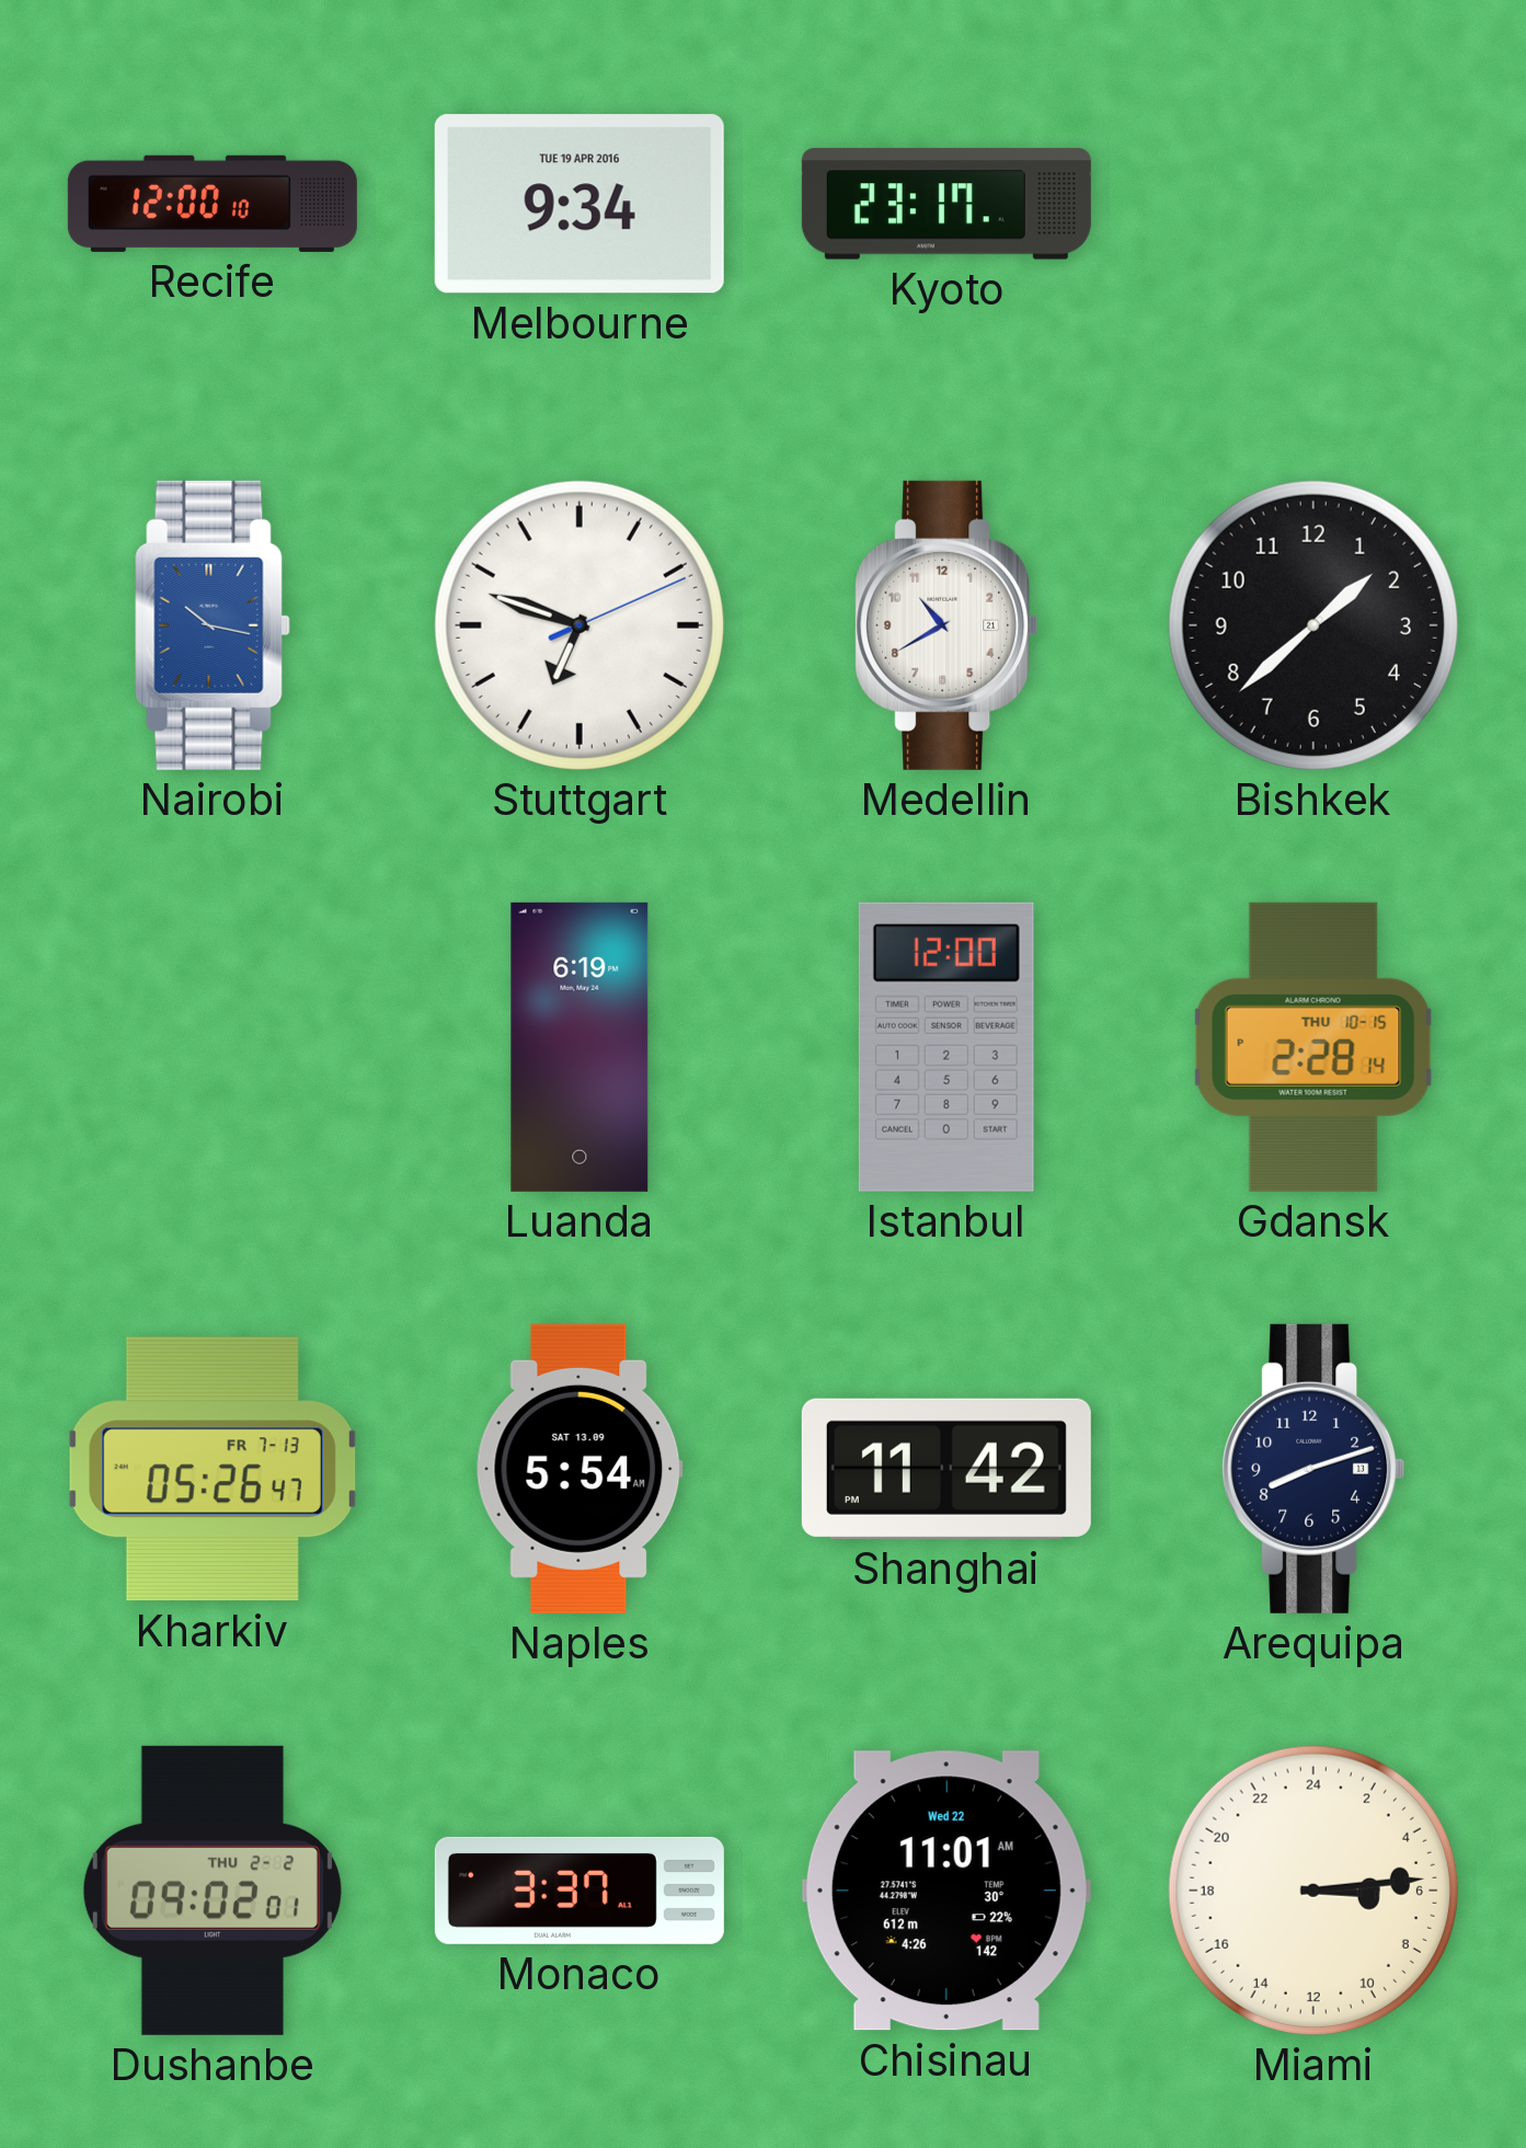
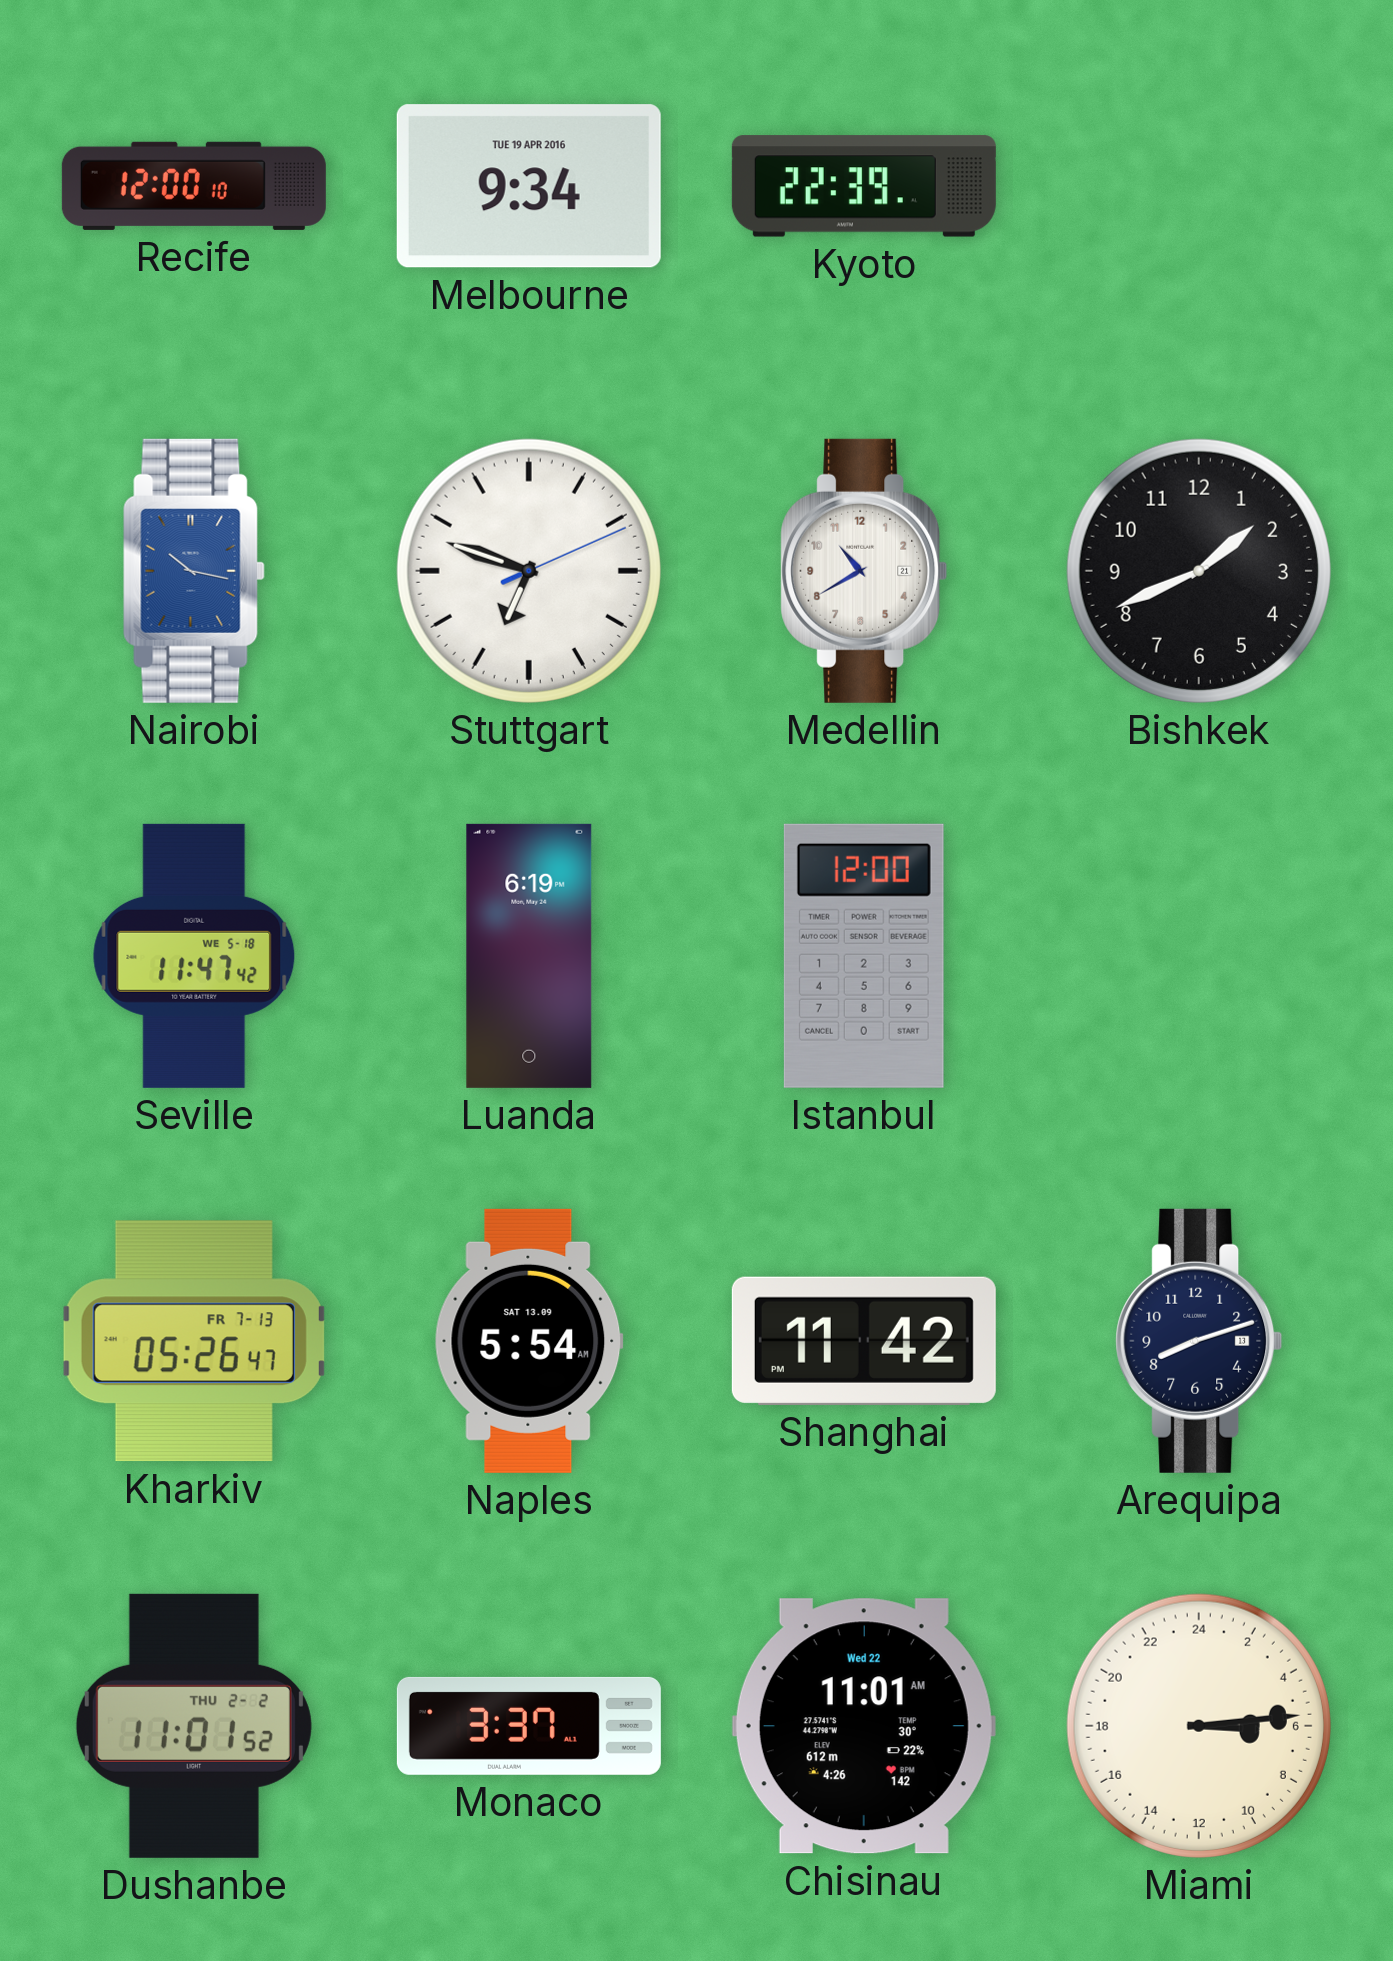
Kyoto: 23:17 -> 22:39 (864, 186)
Bishkek: 1:38 -> 1:41 (1199, 571)
Seville: none -> 11:47 (194, 956)
Gdansk: 2:28 -> none (1313, 1047)
Dushanbe: 09:02 -> 11:01 (194, 1726)
